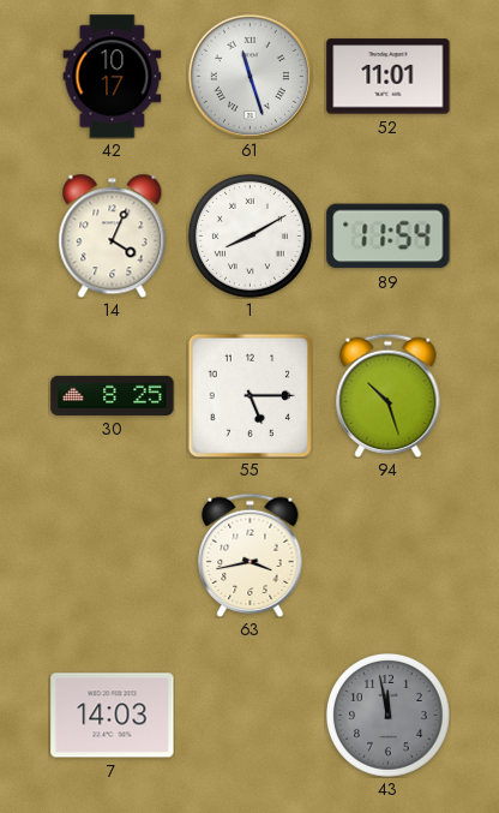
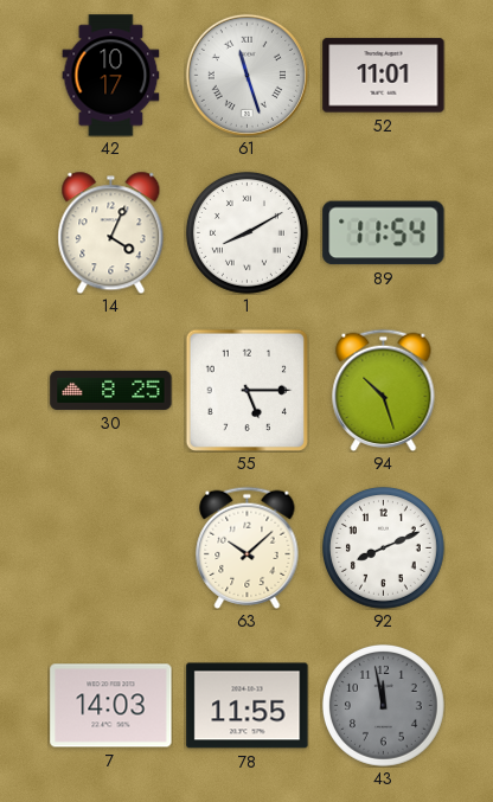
63: 3:43 -> 10:08 (248, 547)
92: none -> 8:11 (383, 547)
78: none -> 11:55 (248, 706)
